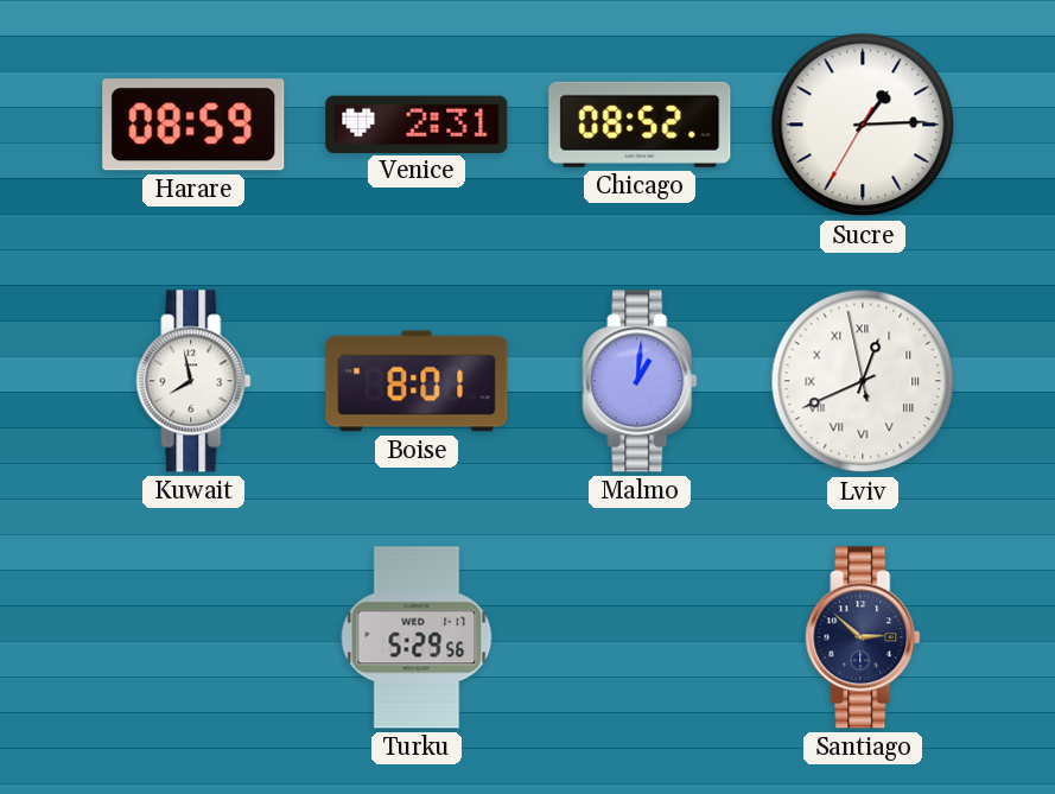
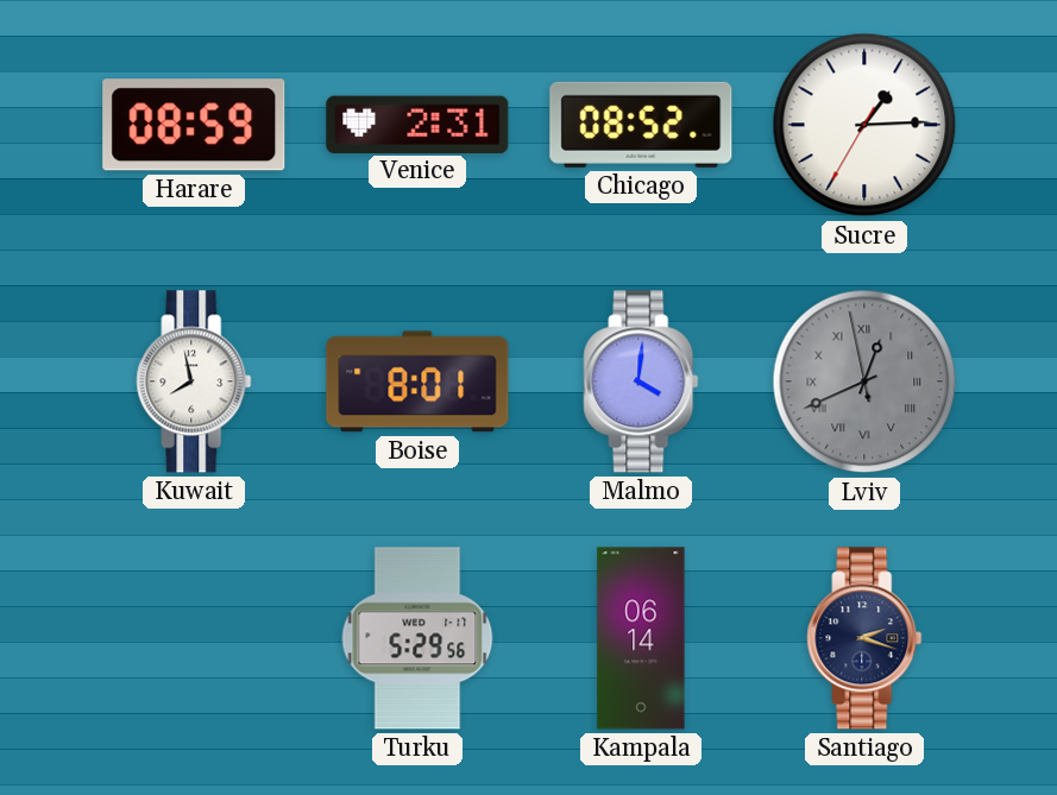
Malmo: 1:01 -> 4:01 (641, 381)
Lviv dial: white -> grey (864, 381)
Kampala: none -> 06:14 (641, 638)
Santiago: 2:52 -> 2:18 (864, 638)
